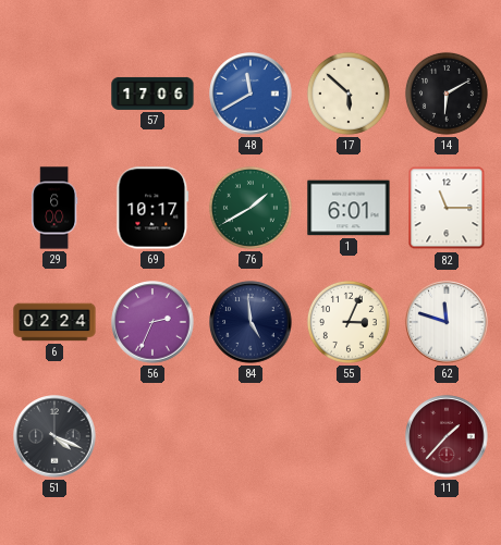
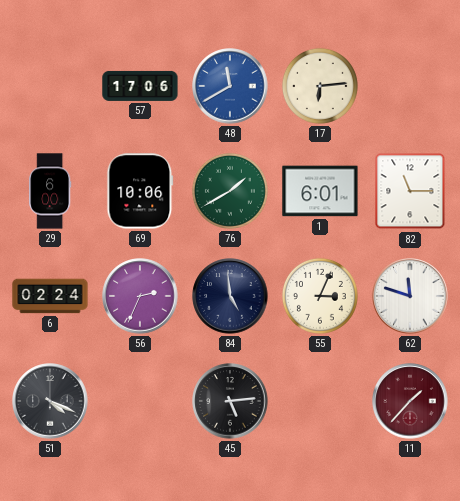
17: 5:52 -> 6:14 (320, 86)
14: 6:10 -> none (447, 94)
69: 10:17 -> 10:06 (140, 191)
45: none -> 5:14 (230, 401)
